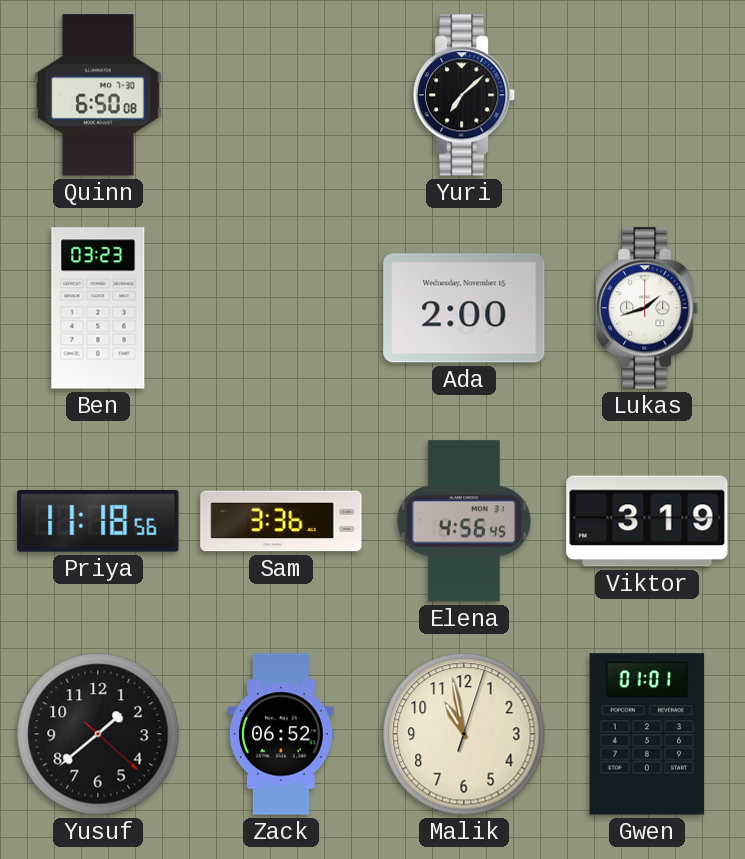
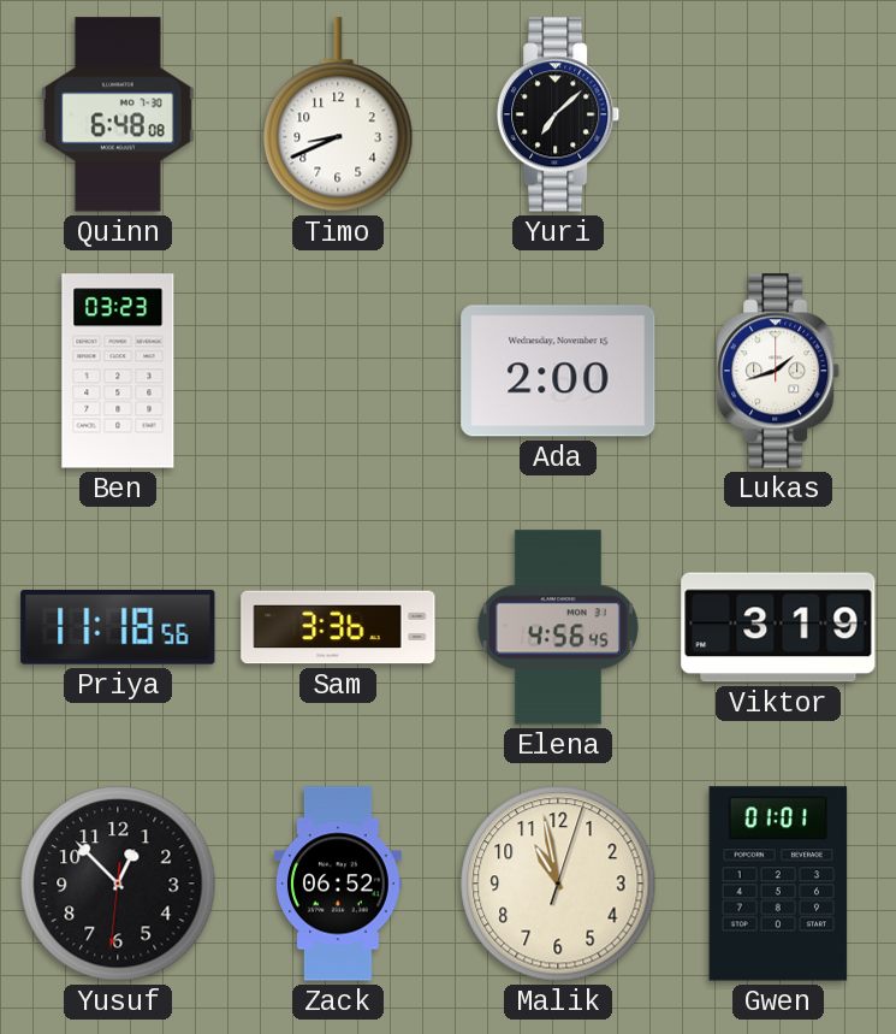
Quinn: 6:50 -> 6:48 (118, 114)
Timo: none -> 8:41 (338, 114)
Yusuf: 1:38 -> 12:52 (118, 884)
